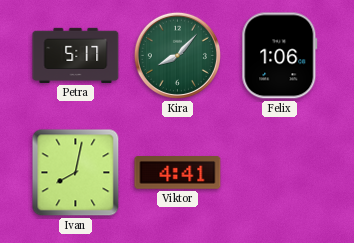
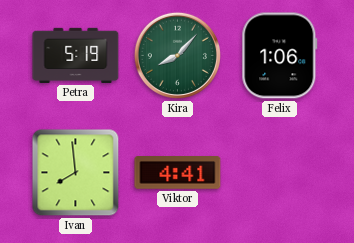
Petra: 5:17 -> 5:19 (76, 55)
Ivan: 8:02 -> 7:59 (76, 173)
